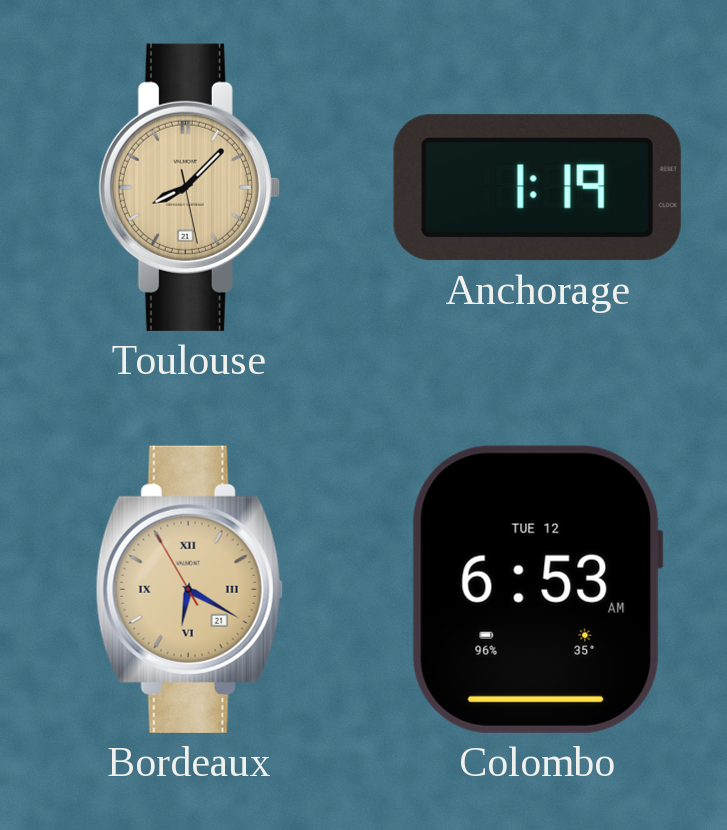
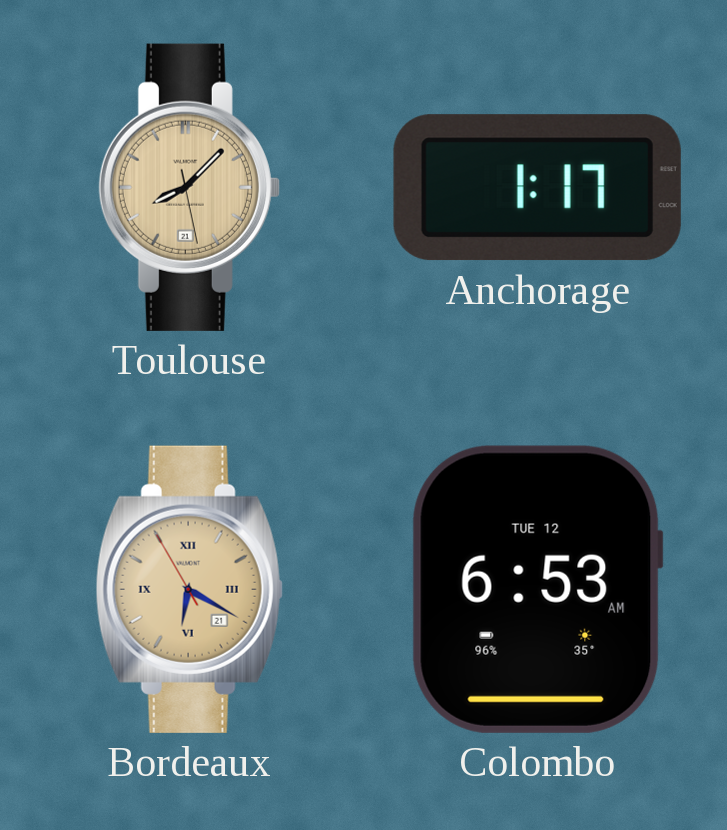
Anchorage: 1:19 -> 1:17 (537, 188)
